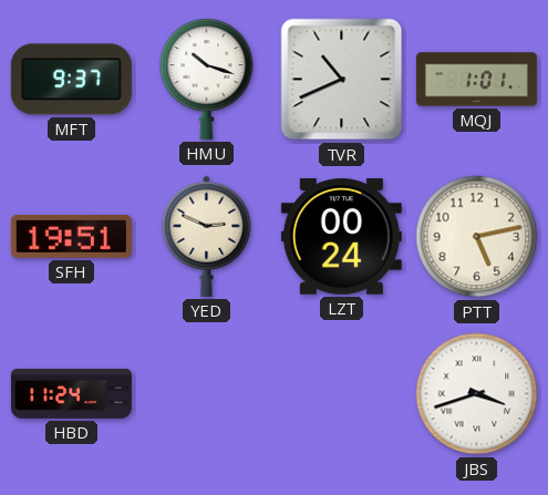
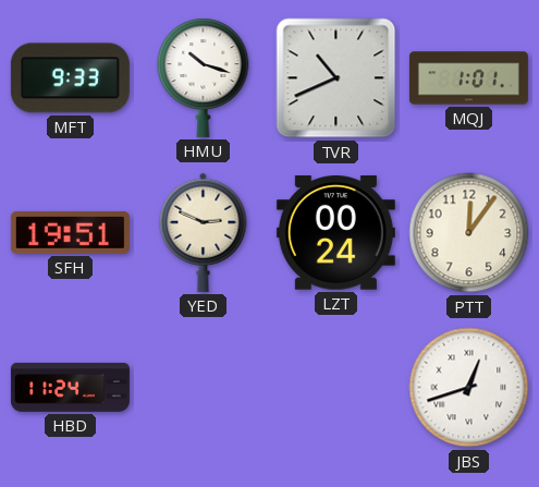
MFT: 9:37 -> 9:33 (70, 78)
PTT: 5:13 -> 12:06 (469, 233)
JBS: 3:42 -> 12:42 (469, 388)
